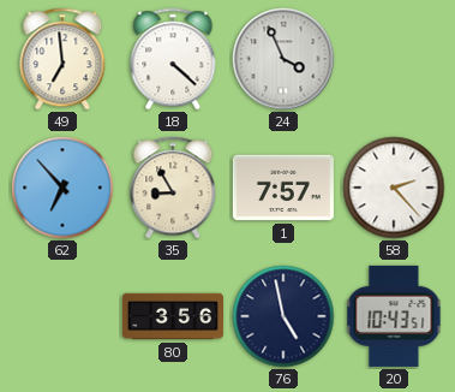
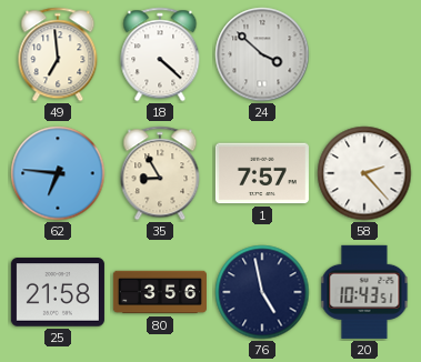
24: 3:56 -> 3:52 (262, 54)
62: 6:53 -> 6:46 (58, 173)
25: none -> 21:58 (58, 292)
